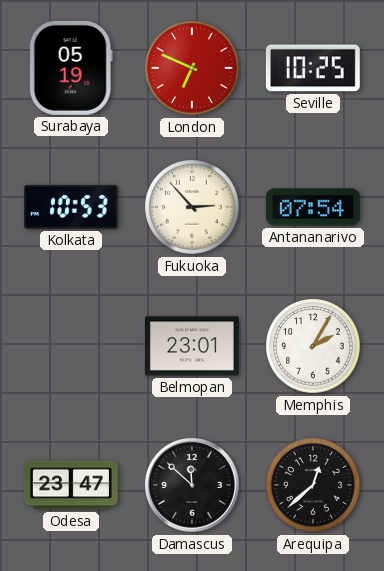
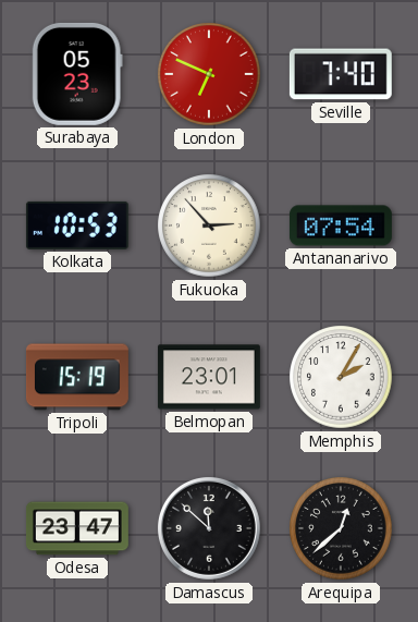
Surabaya: 05:19 -> 05:23 (77, 74)
Seville: 10:25 -> 7:40 (341, 74)
Tripoli: none -> 15:19 (77, 377)
